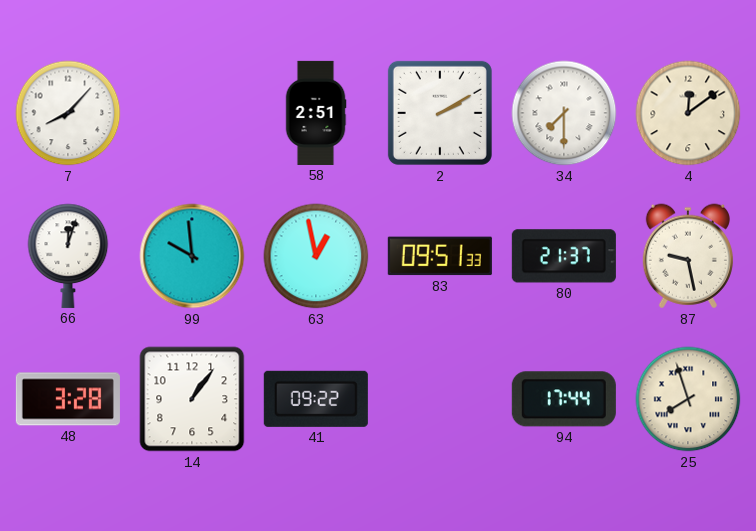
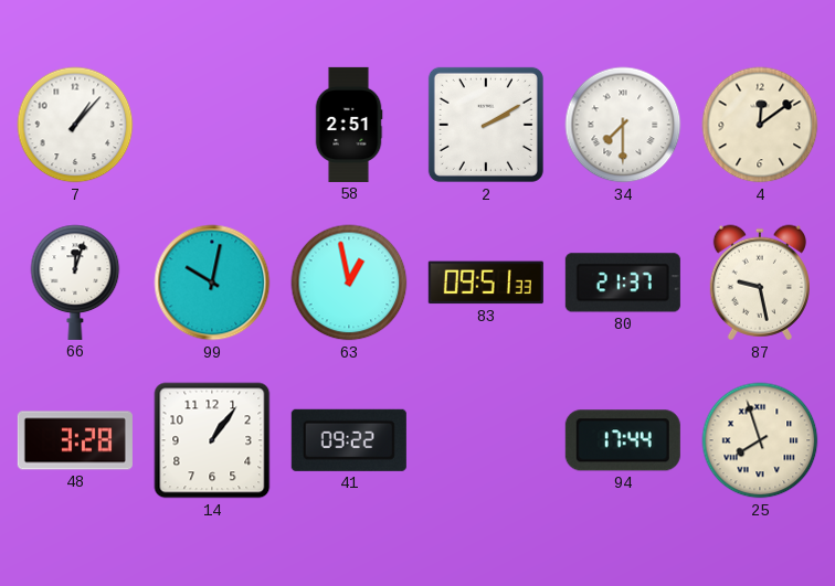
7: 8:07 -> 1:07 (75, 125)
99: 9:59 -> 10:02 (212, 283)
